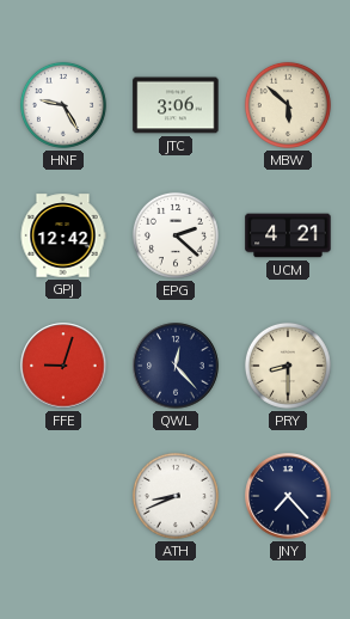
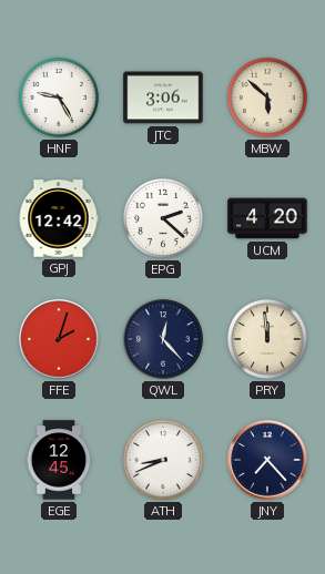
UCM: 4:21 -> 4:20 (267, 218)
FFE: 9:03 -> 2:03 (59, 339)
PRY: 8:30 -> 11:59 (267, 339)
EGE: none -> 12:45 (59, 460)
